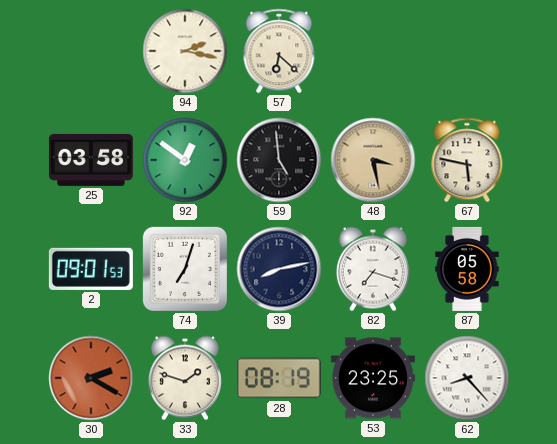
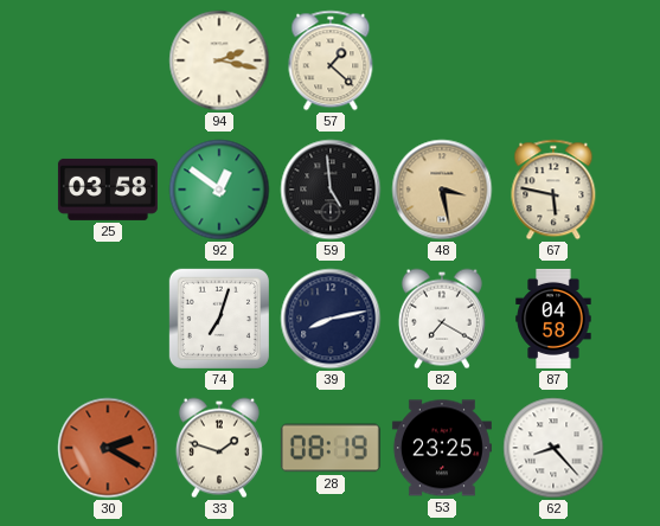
57: 6:22 -> 1:22 (331, 60)
2: 09:01 -> none (91, 269)
82: 7:18 -> 7:20 (442, 319)
87: 05:58 -> 04:58 (553, 319)
